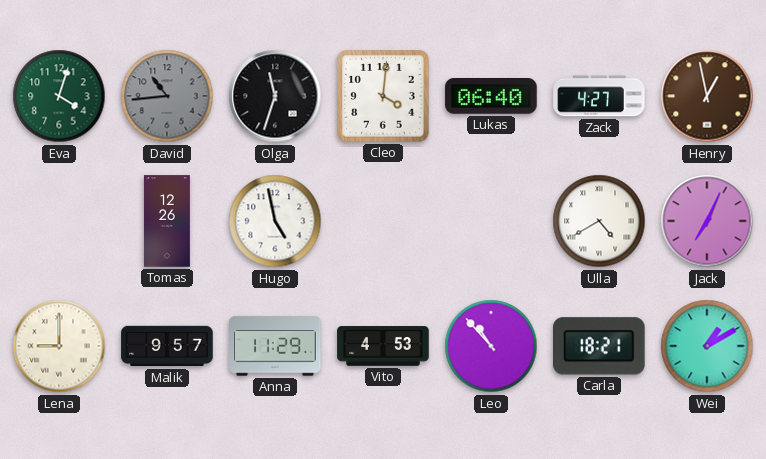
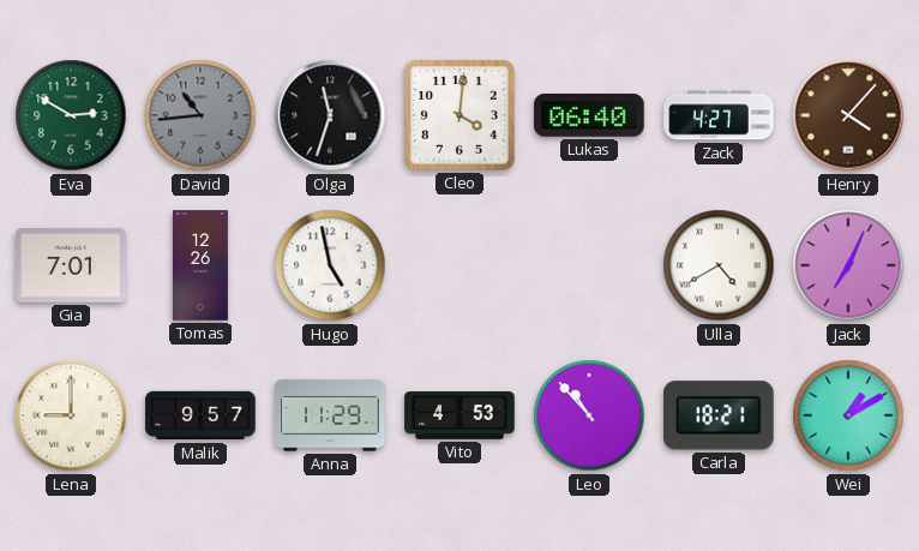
Eva: 4:03 -> 2:50 (71, 115)
Henry: 12:58 -> 4:07 (848, 115)
Gia: none -> 7:01 (71, 265)
